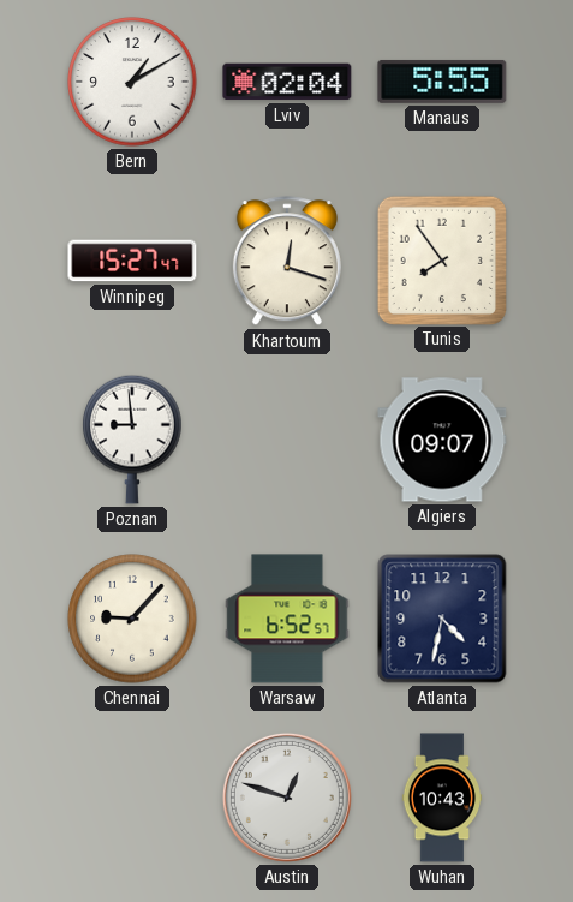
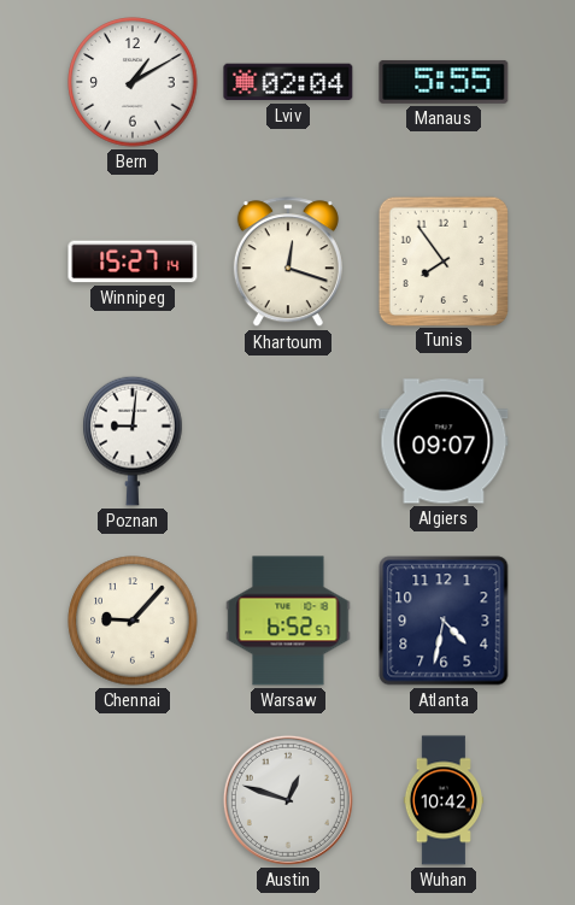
Winnipeg: 15:27:47 -> 15:27:14 (133, 261)
Poznan: 8:59 -> 9:01 (133, 441)
Wuhan: 10:43 -> 10:42 (442, 800)
